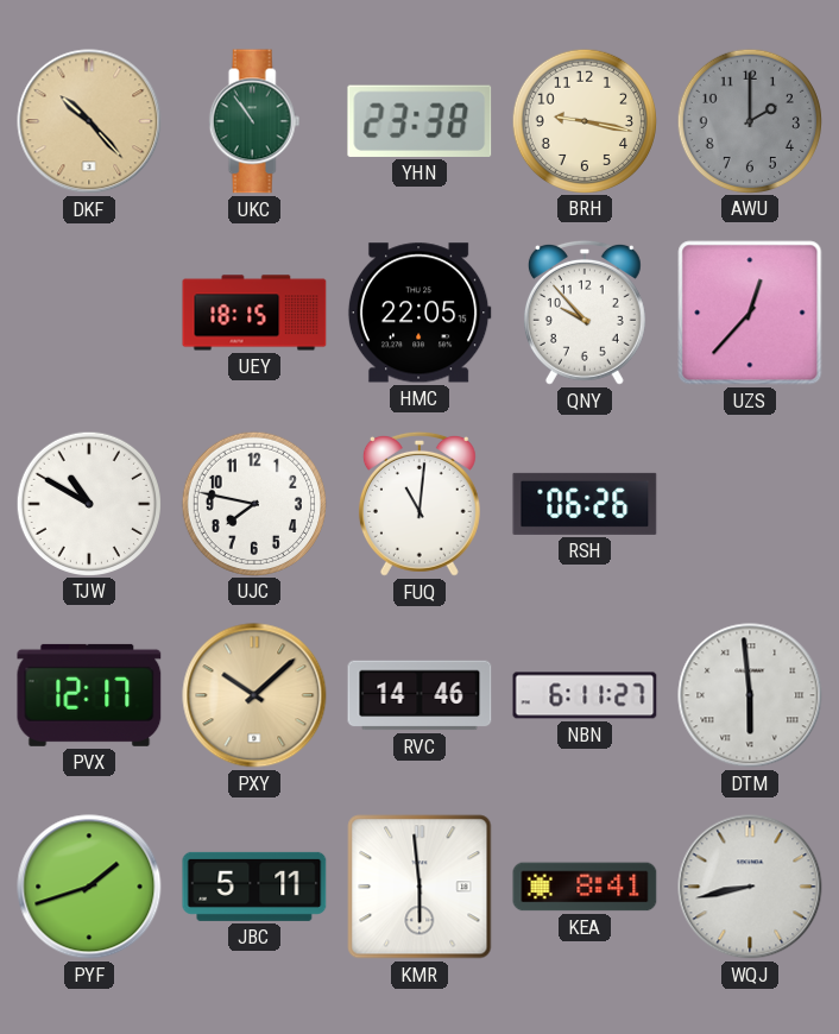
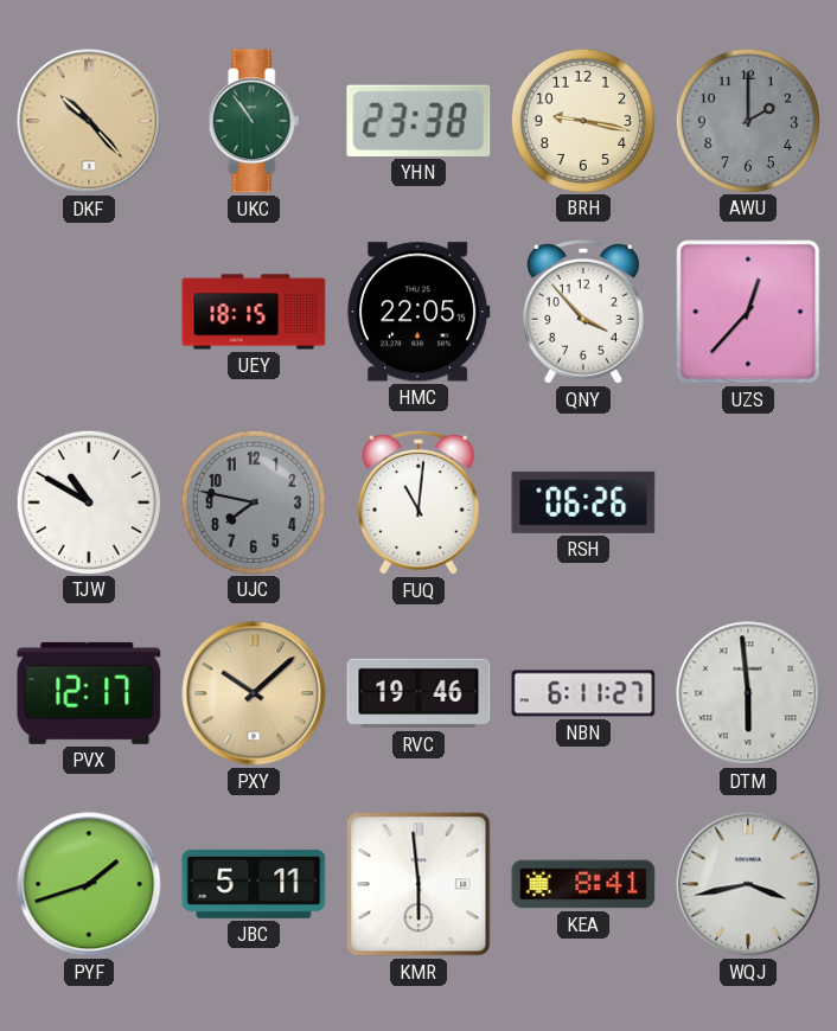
QNY: 9:53 -> 3:53 (583, 312)
UJC dial: white -> grey (253, 501)
RVC: 14:46 -> 19:46 (418, 693)
WQJ: 8:43 -> 3:43 (748, 884)
